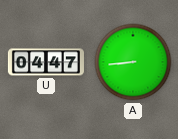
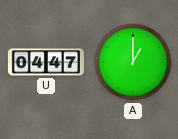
A: 8:44 -> 1:00 (133, 62)
